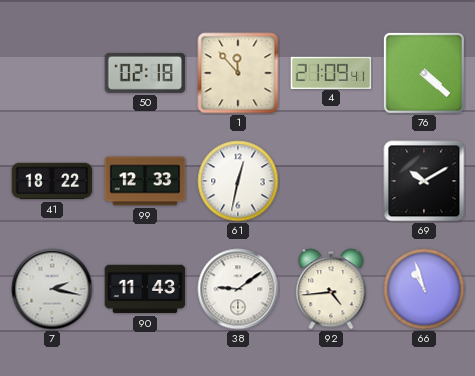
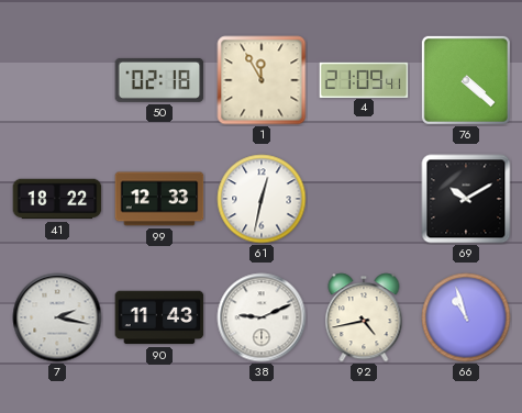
1: 11:53 -> 11:55 (262, 80)
38: 9:09 -> 9:11 (262, 317)
92: 4:44 -> 4:43 (364, 317)
